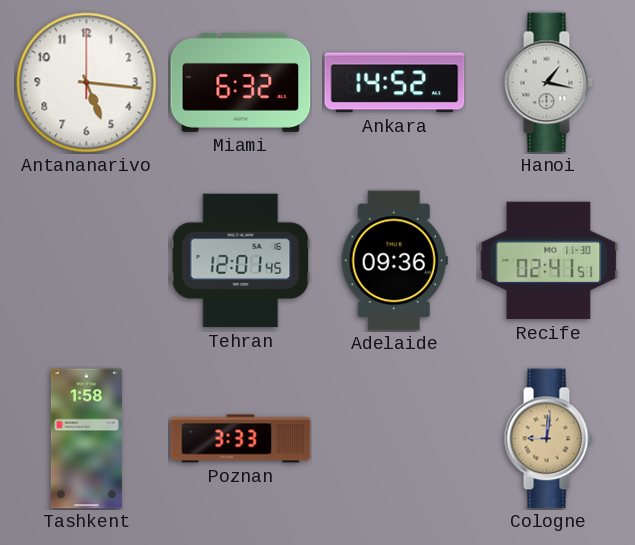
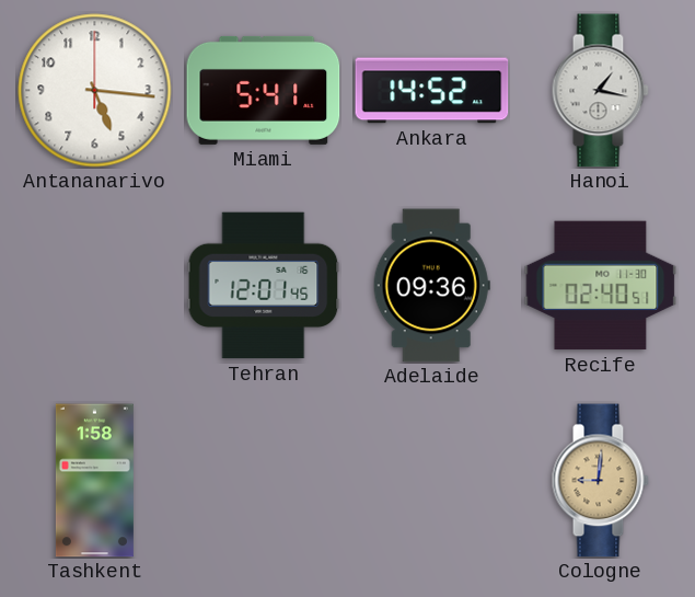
Miami: 6:32 -> 5:41 (264, 90)
Recife: 02:41 -> 02:40 (601, 286)
Poznan: 3:33 -> none (241, 439)
